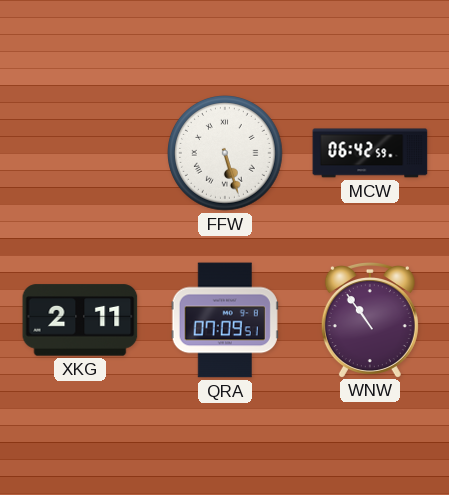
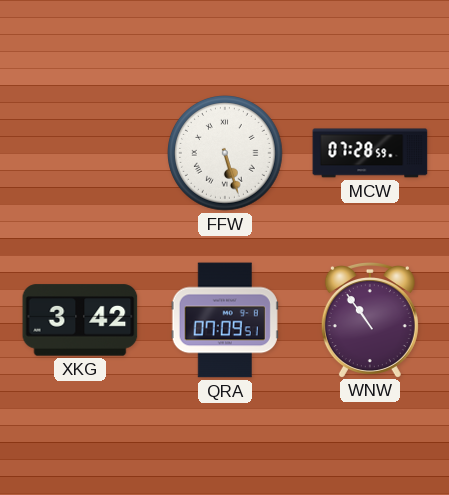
MCW: 06:42 -> 07:28 (370, 153)
XKG: 2:11 -> 3:42 (80, 320)
